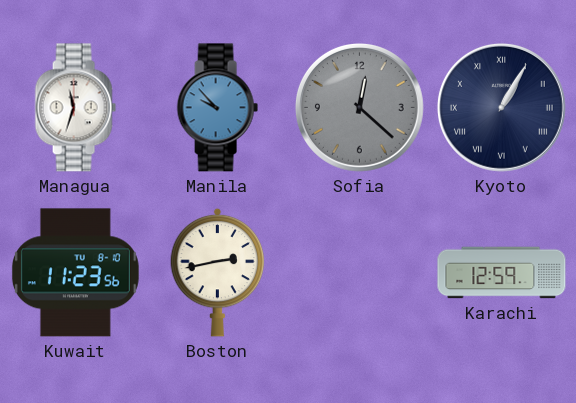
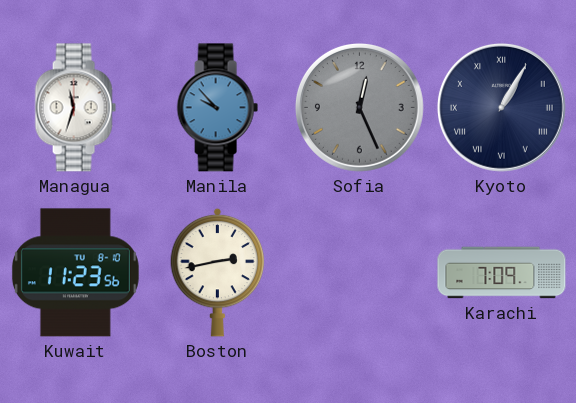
Sofia: 12:22 -> 12:26 (359, 107)
Karachi: 12:59 -> 7:09 (502, 273)
